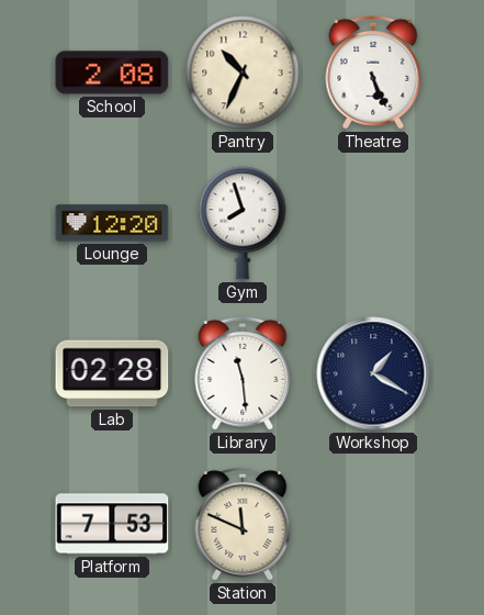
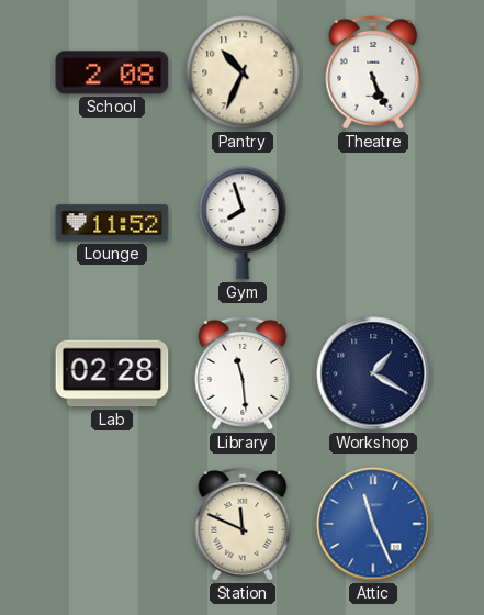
Lounge: 12:20 -> 11:52 (112, 223)
Platform: 7:53 -> none (112, 524)
Attic: none -> 11:26 (373, 524)
